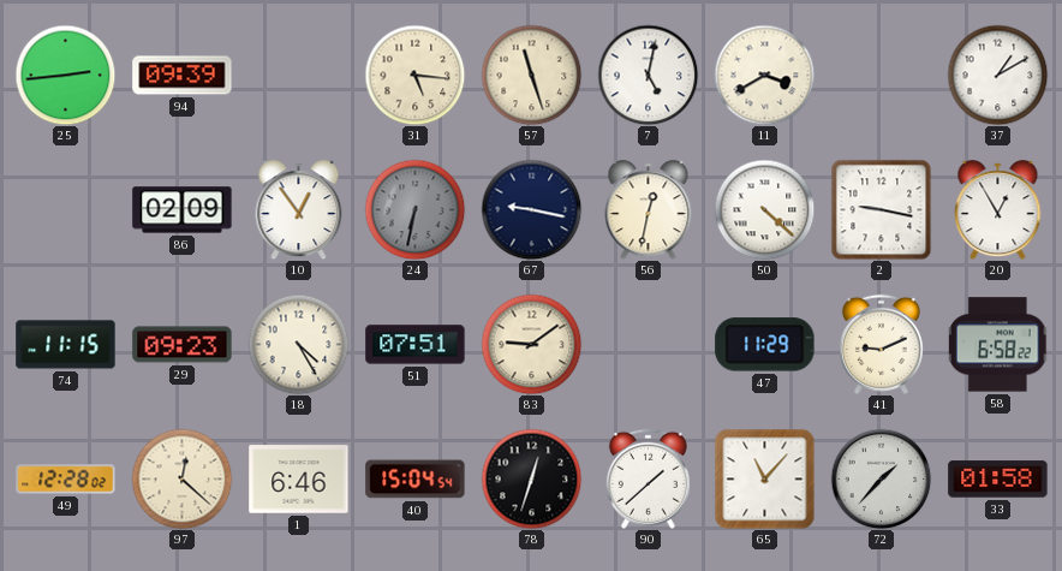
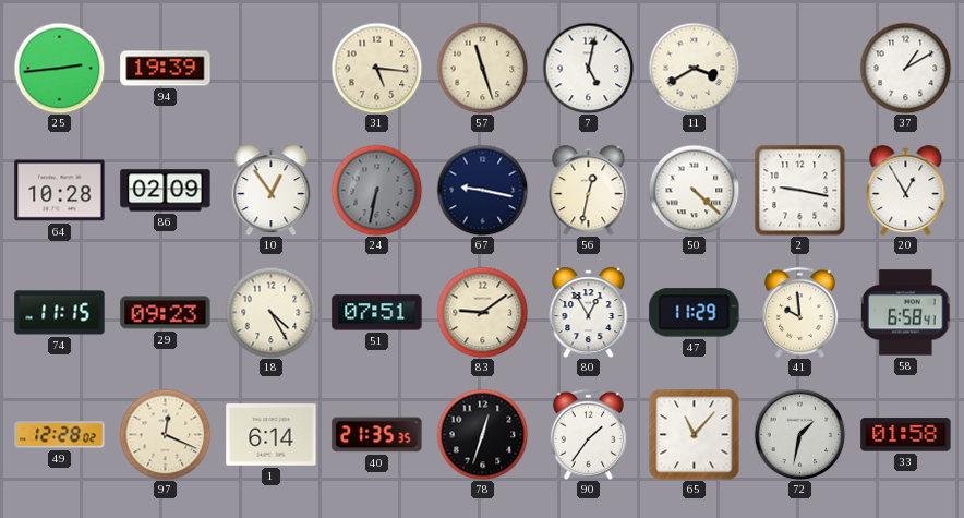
94: 09:39 -> 19:39 (166, 69)
64: none -> 10:28 (60, 191)
80: none -> 12:55 (589, 313)
41: 9:11 -> 9:59 (799, 312)
58: 6:58:22 -> 6:58:41 (906, 313)
97: 12:22 -> 12:19 (165, 434)
1: 6:46 -> 6:14 (272, 435)
40: 15:04 -> 21:35 (377, 435)
90: 1:38 -> 1:36 (588, 434)
72: 1:37 -> 1:32 (799, 434)
